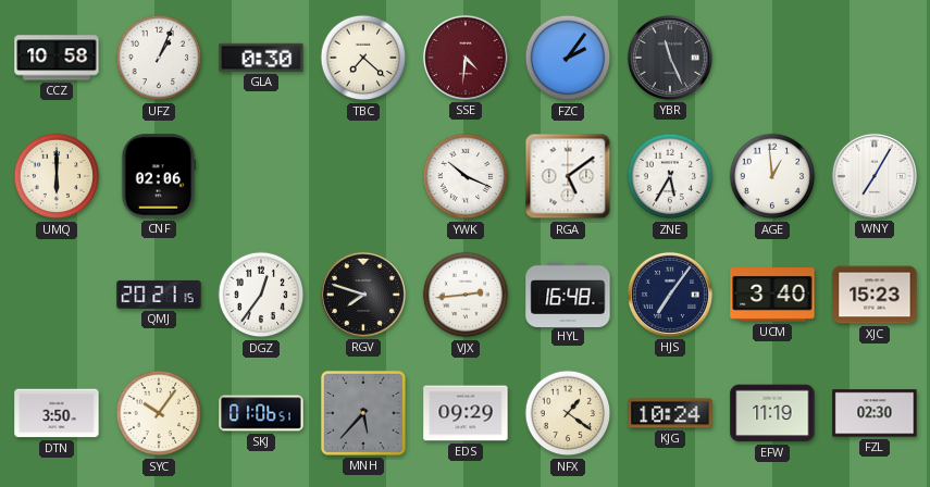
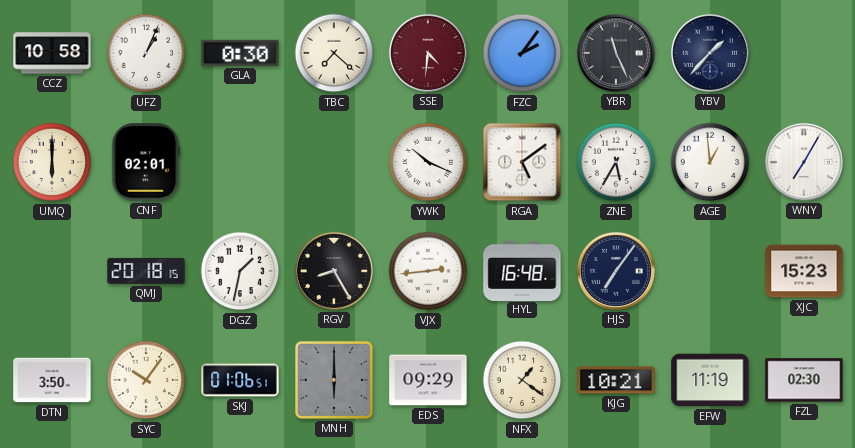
YBV: none -> 1:37 (710, 53)
CNF: 02:06 -> 02:01 (146, 162)
QMJ: 20:21 -> 20:18 (146, 271)
DGZ: 12:36 -> 1:32 (240, 271)
RGV: 7:48 -> 8:25 (334, 271)
UCM: 3:40 -> none (772, 296)
MNH: 5:37 -> 6:00 (334, 380)
KJG: 10:24 -> 10:21 (616, 380)
